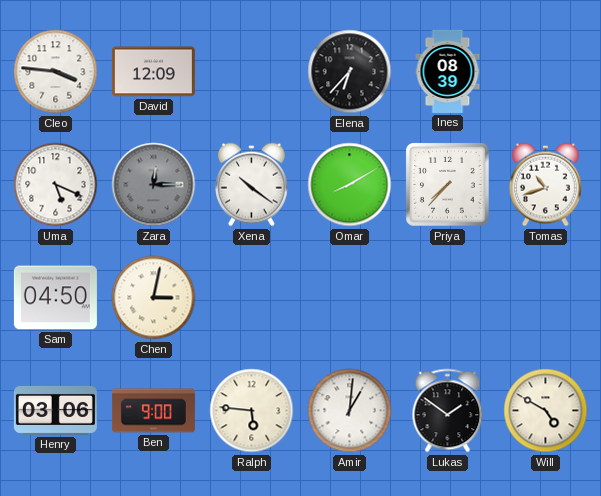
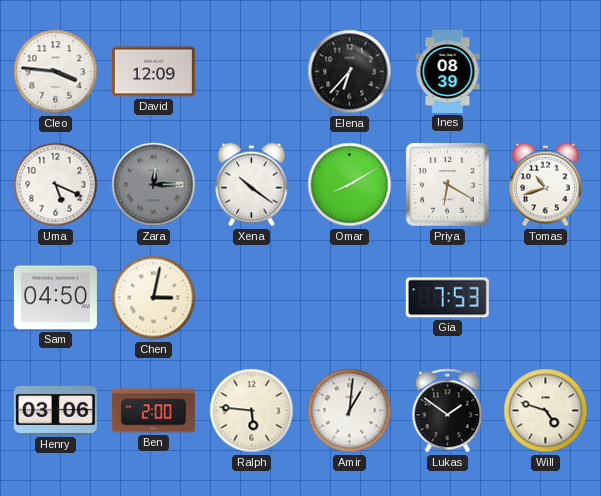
Priya: 7:37 -> 6:20 (448, 185)
Gia: none -> 7:53 (447, 298)
Ben: 9:00 -> 2:00 (153, 411)
Will: 4:50 -> 4:48 (546, 411)
